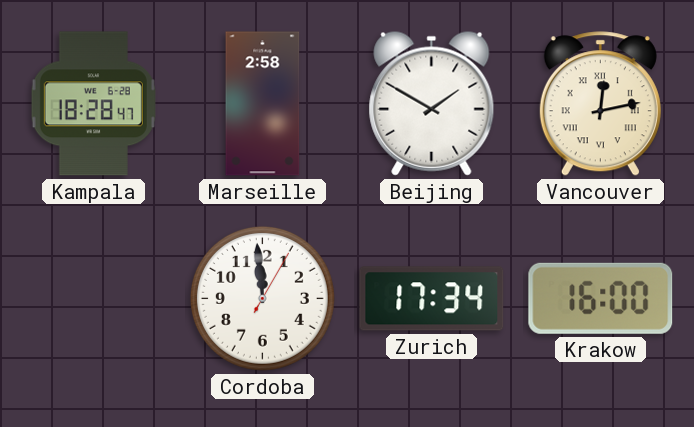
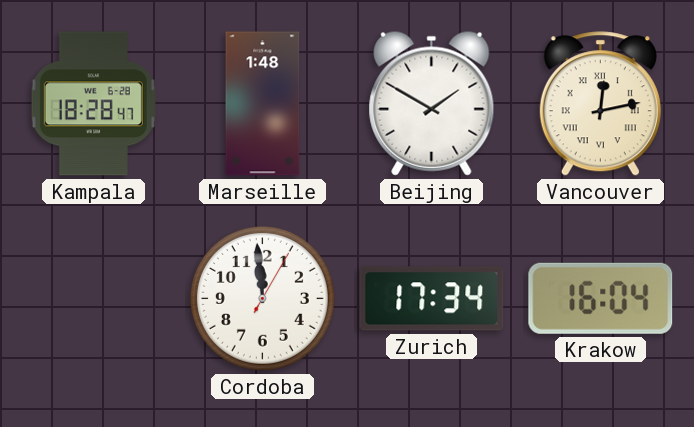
Marseille: 2:58 -> 1:48 (263, 104)
Krakow: 16:00 -> 16:04 (601, 298)
